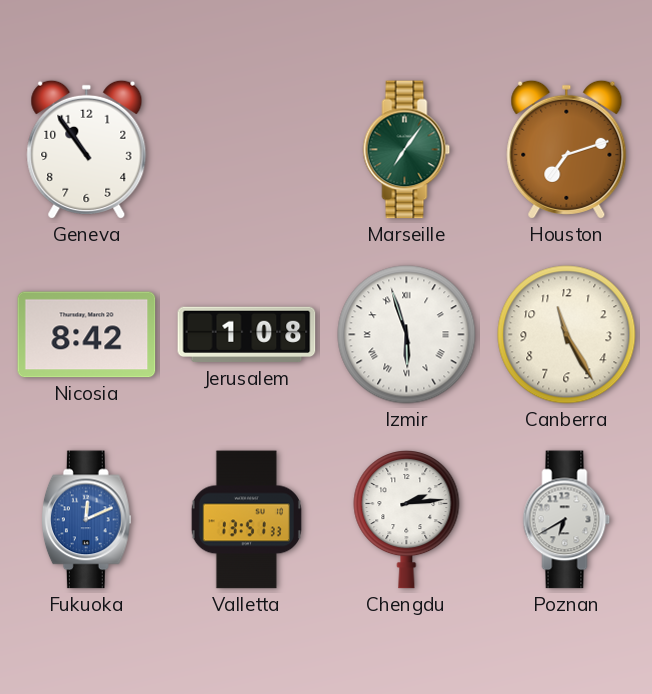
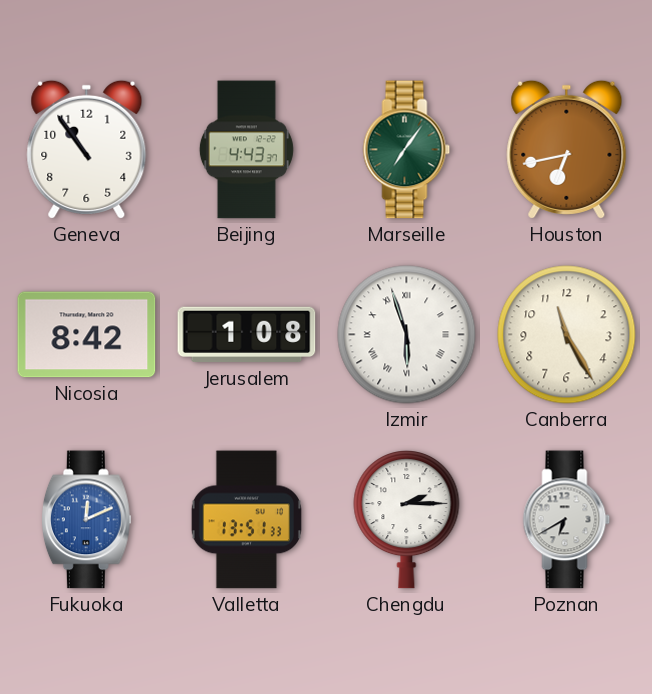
Beijing: none -> 4:43 (246, 150)
Houston: 7:12 -> 6:43 (567, 149)
Chengdu: 2:14 -> 2:15 (407, 520)
